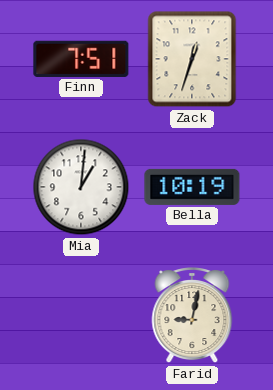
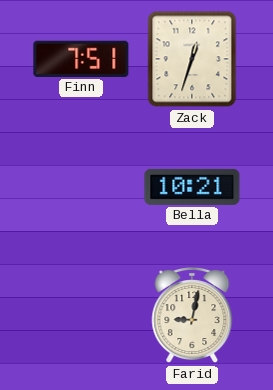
Mia: 1:01 -> none (81, 187)
Bella: 10:19 -> 10:21 (192, 187)
